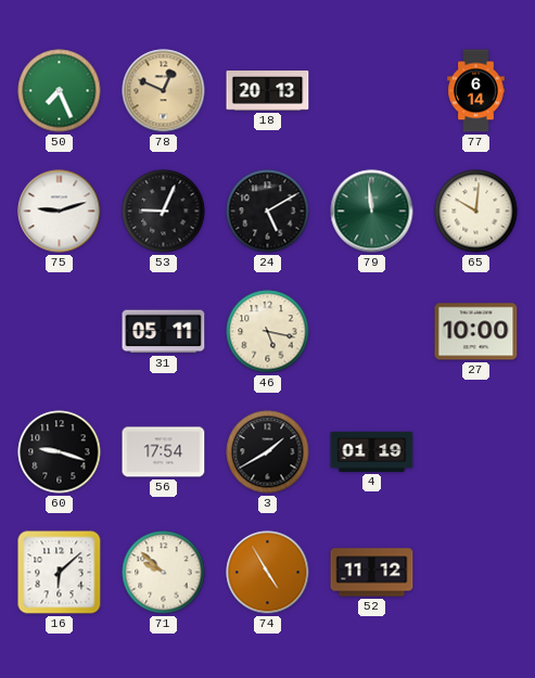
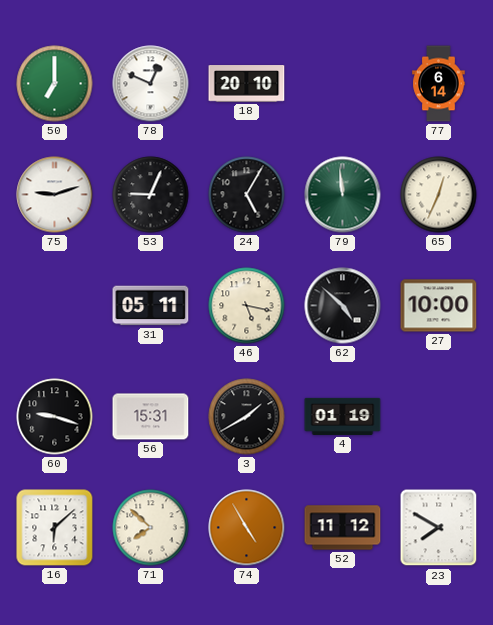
50: 7:26 -> 7:00 (55, 84)
78 dial: champagne -> white (151, 84)
18: 20:13 -> 20:10 (247, 84)
24: 5:10 -> 5:05 (247, 195)
65: 10:01 -> 12:34 (439, 195)
62: none -> 4:52 (343, 306)
56: 17:54 -> 15:31 (151, 417)
71: 9:52 -> 7:52 (151, 528)
23: none -> 7:50 (439, 528)
